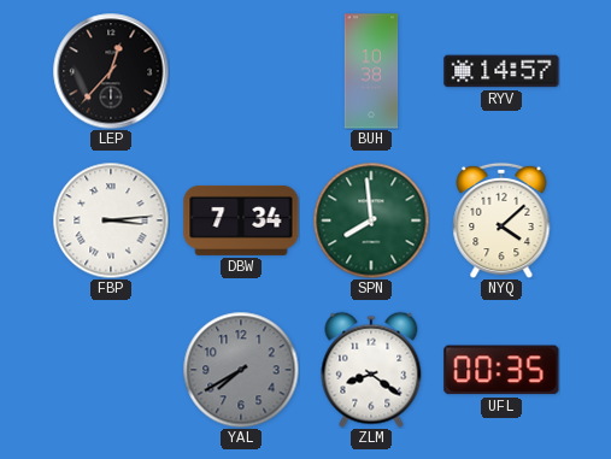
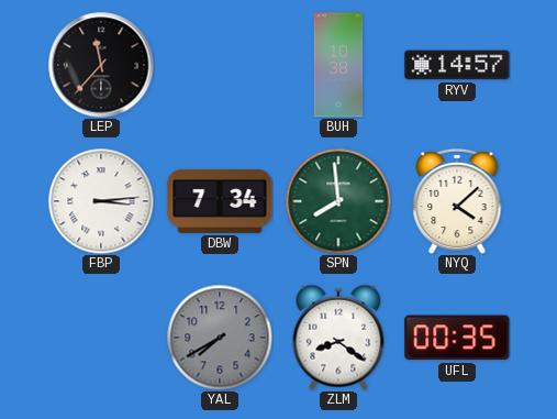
LEP: 12:37 -> 11:37 (101, 65)
